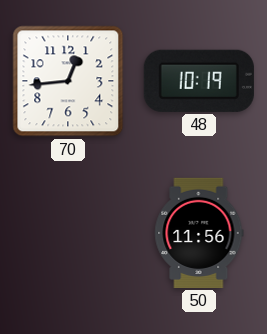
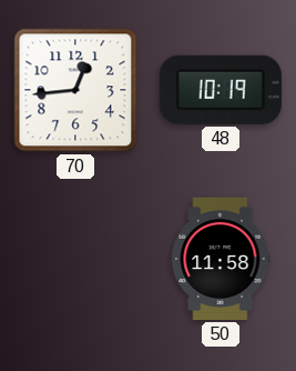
50: 11:56 -> 11:58 (221, 259)
